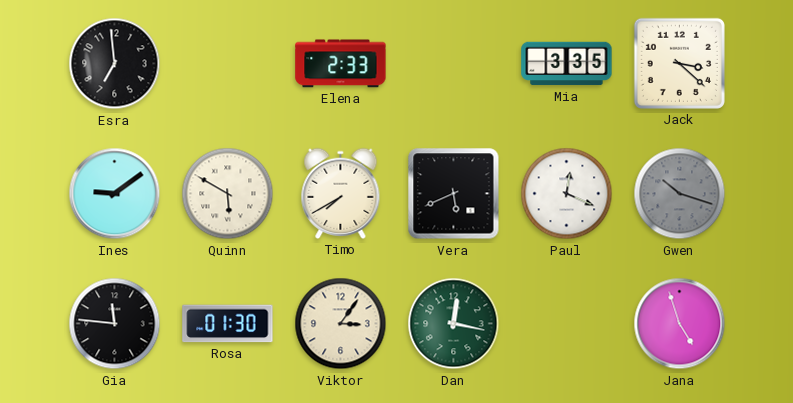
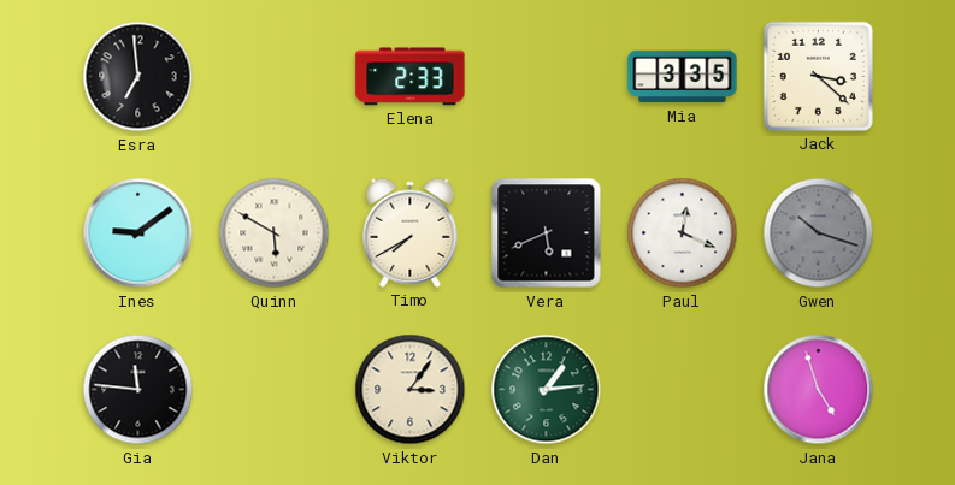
Rosa: 01:30 -> none (228, 324)
Dan: 12:17 -> 1:14 (547, 390)
